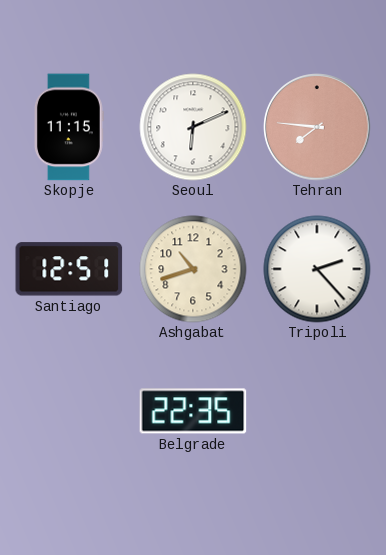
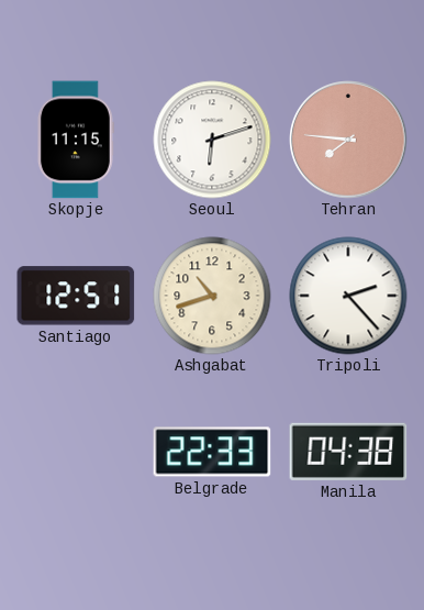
Seoul: 6:11 -> 6:12 (212, 140)
Belgrade: 22:35 -> 22:33 (212, 452)
Manila: none -> 04:38 (348, 452)
